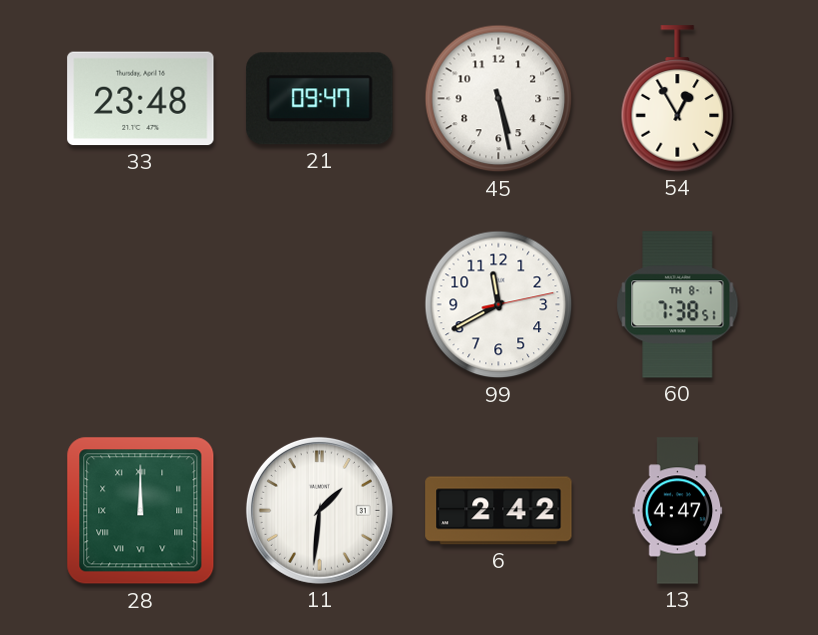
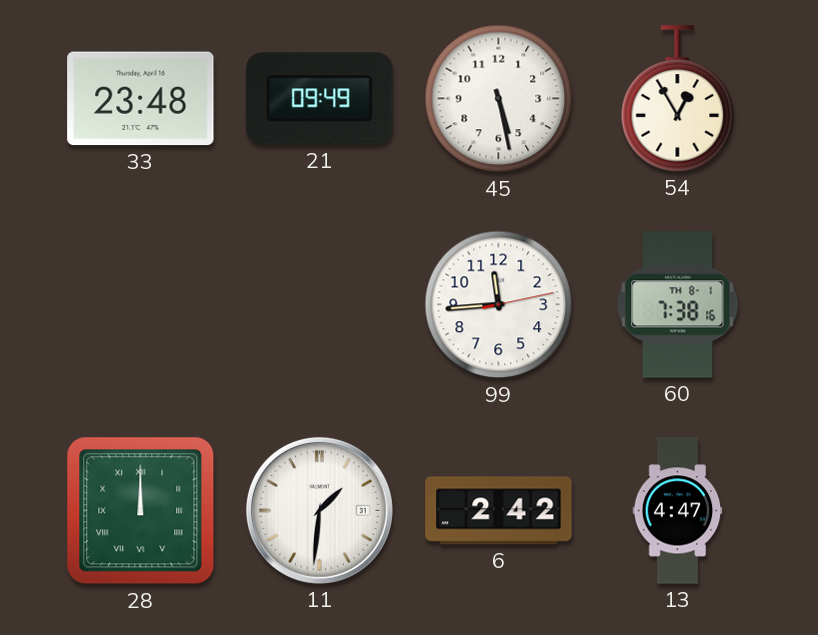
21: 09:47 -> 09:49 (320, 99)
99: 11:40 -> 11:44 (499, 305)
60: 7:38:51 -> 7:38:16 (678, 305)
